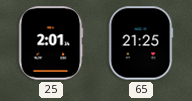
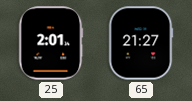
65: 21:25 -> 21:27 (141, 43)
